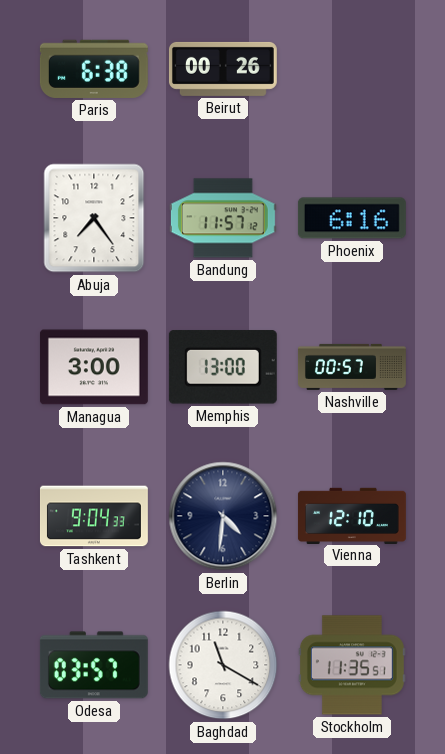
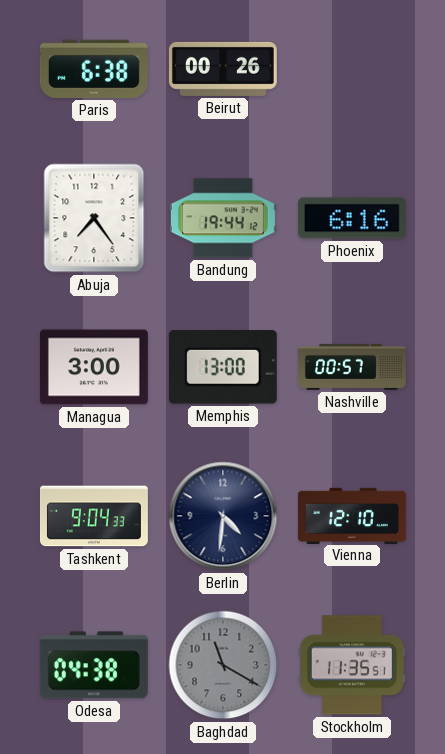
Bandung: 11:57 -> 19:44 (223, 218)
Odesa: 03:57 -> 04:38 (94, 665)
Baghdad dial: white -> grey (223, 665)
